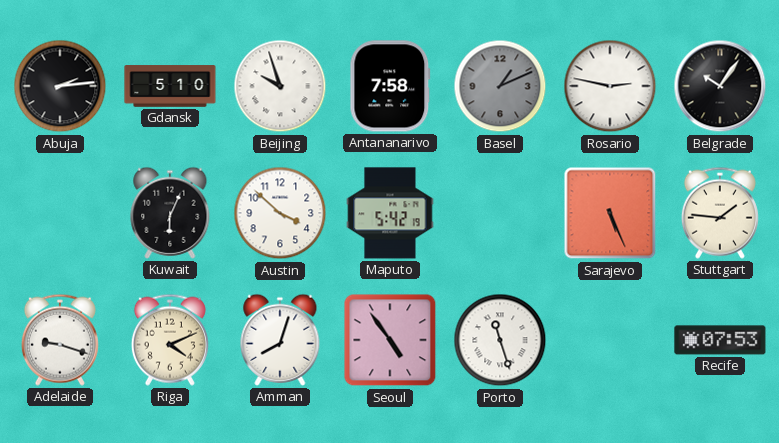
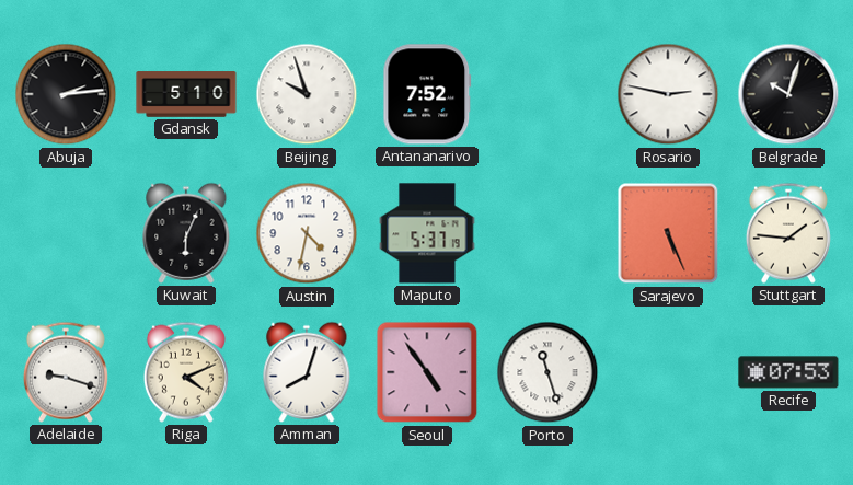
Antananarivo: 7:58 -> 7:52 (427, 94)
Basel: 1:11 -> none (500, 86)
Belgrade: 10:06 -> 10:03 (788, 94)
Austin: 3:52 -> 4:32 (307, 233)
Maputo: 5:42 -> 5:37 (427, 233)
